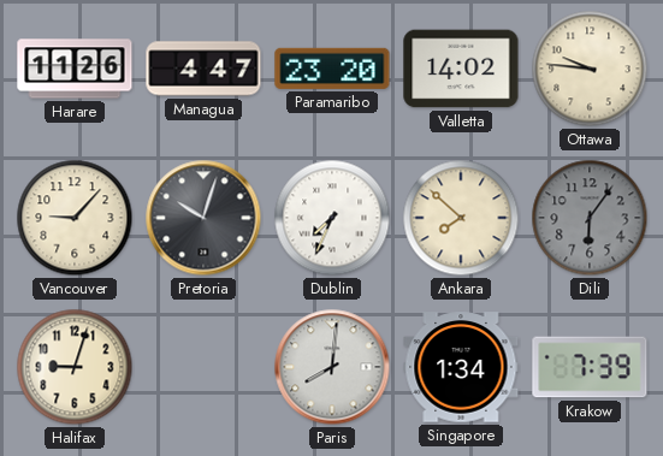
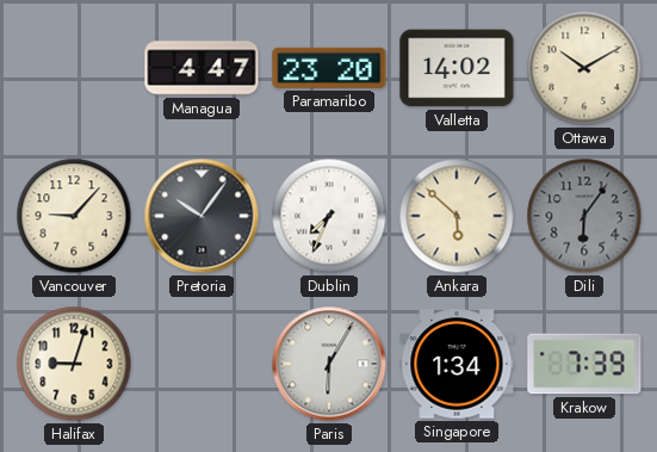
Harare: 11:26 -> none (75, 69)
Ottawa: 9:46 -> 10:10 (584, 68)
Pretoria: 10:03 -> 10:06 (202, 216)
Ankara: 7:52 -> 5:52 (457, 216)
Paris: 8:01 -> 6:05 (329, 364)
